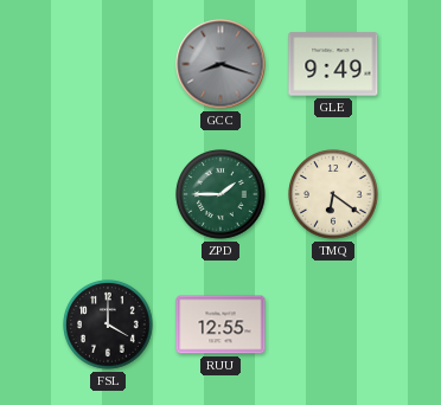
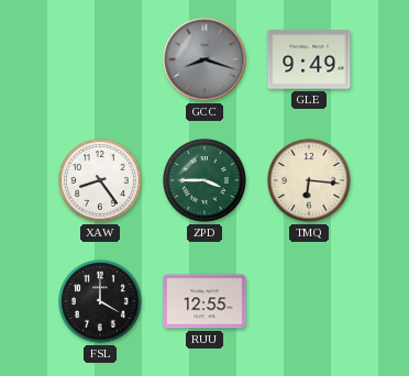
XAW: none -> 8:24 (100, 180)
ZPD: 1:45 -> 3:45 (204, 180)
TMQ: 6:21 -> 6:16 (309, 180)
